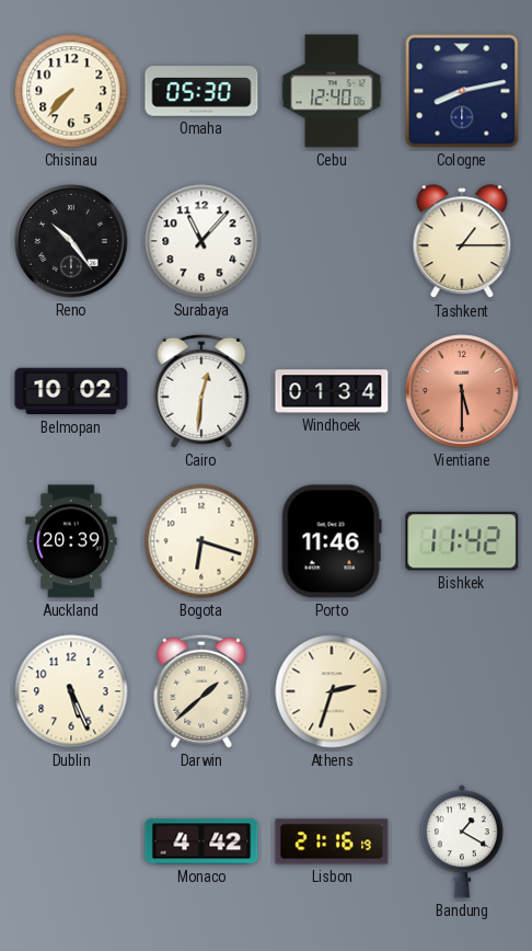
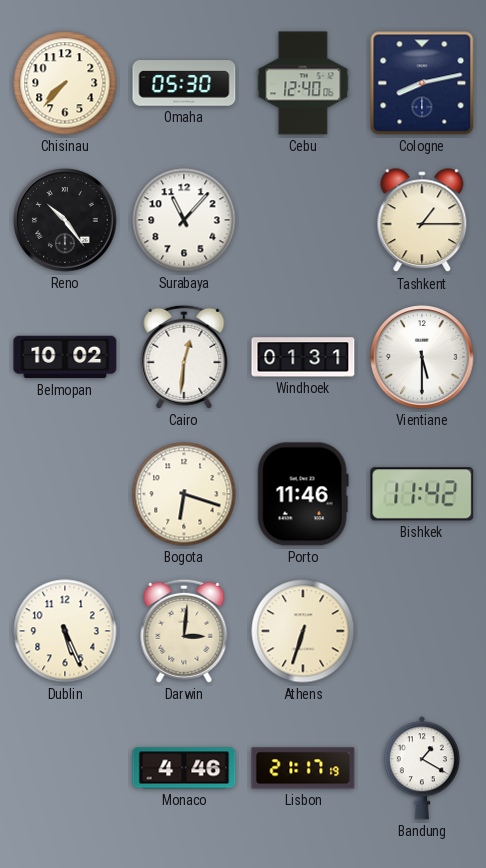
Windhoek: 01:34 -> 01:31 (303, 357)
Vientiane dial: salmon -> white (422, 357)
Auckland: 20:39 -> none (71, 541)
Darwin: 1:38 -> 3:01 (184, 631)
Athens: 2:33 -> 6:33 (303, 631)
Monaco: 4:42 -> 4:46 (184, 768)
Lisbon: 21:16 -> 21:17 (303, 768)
